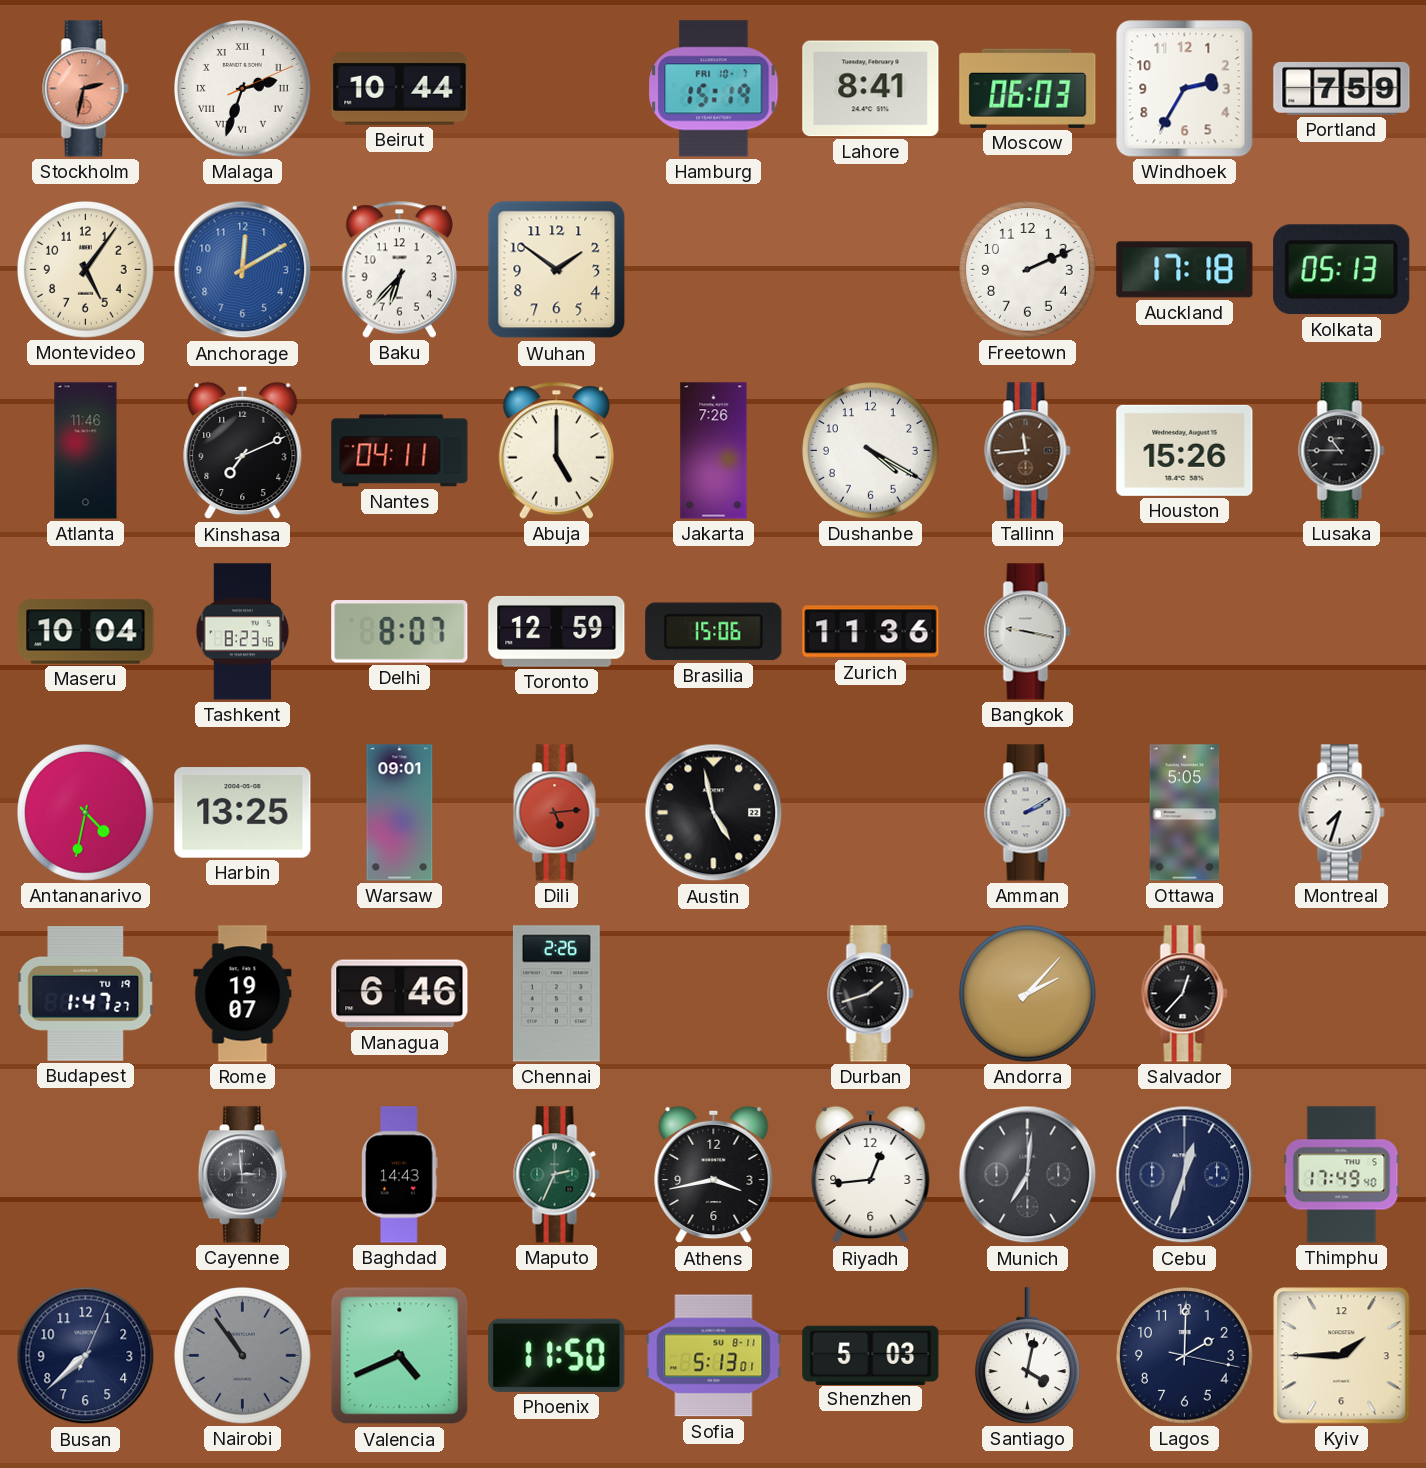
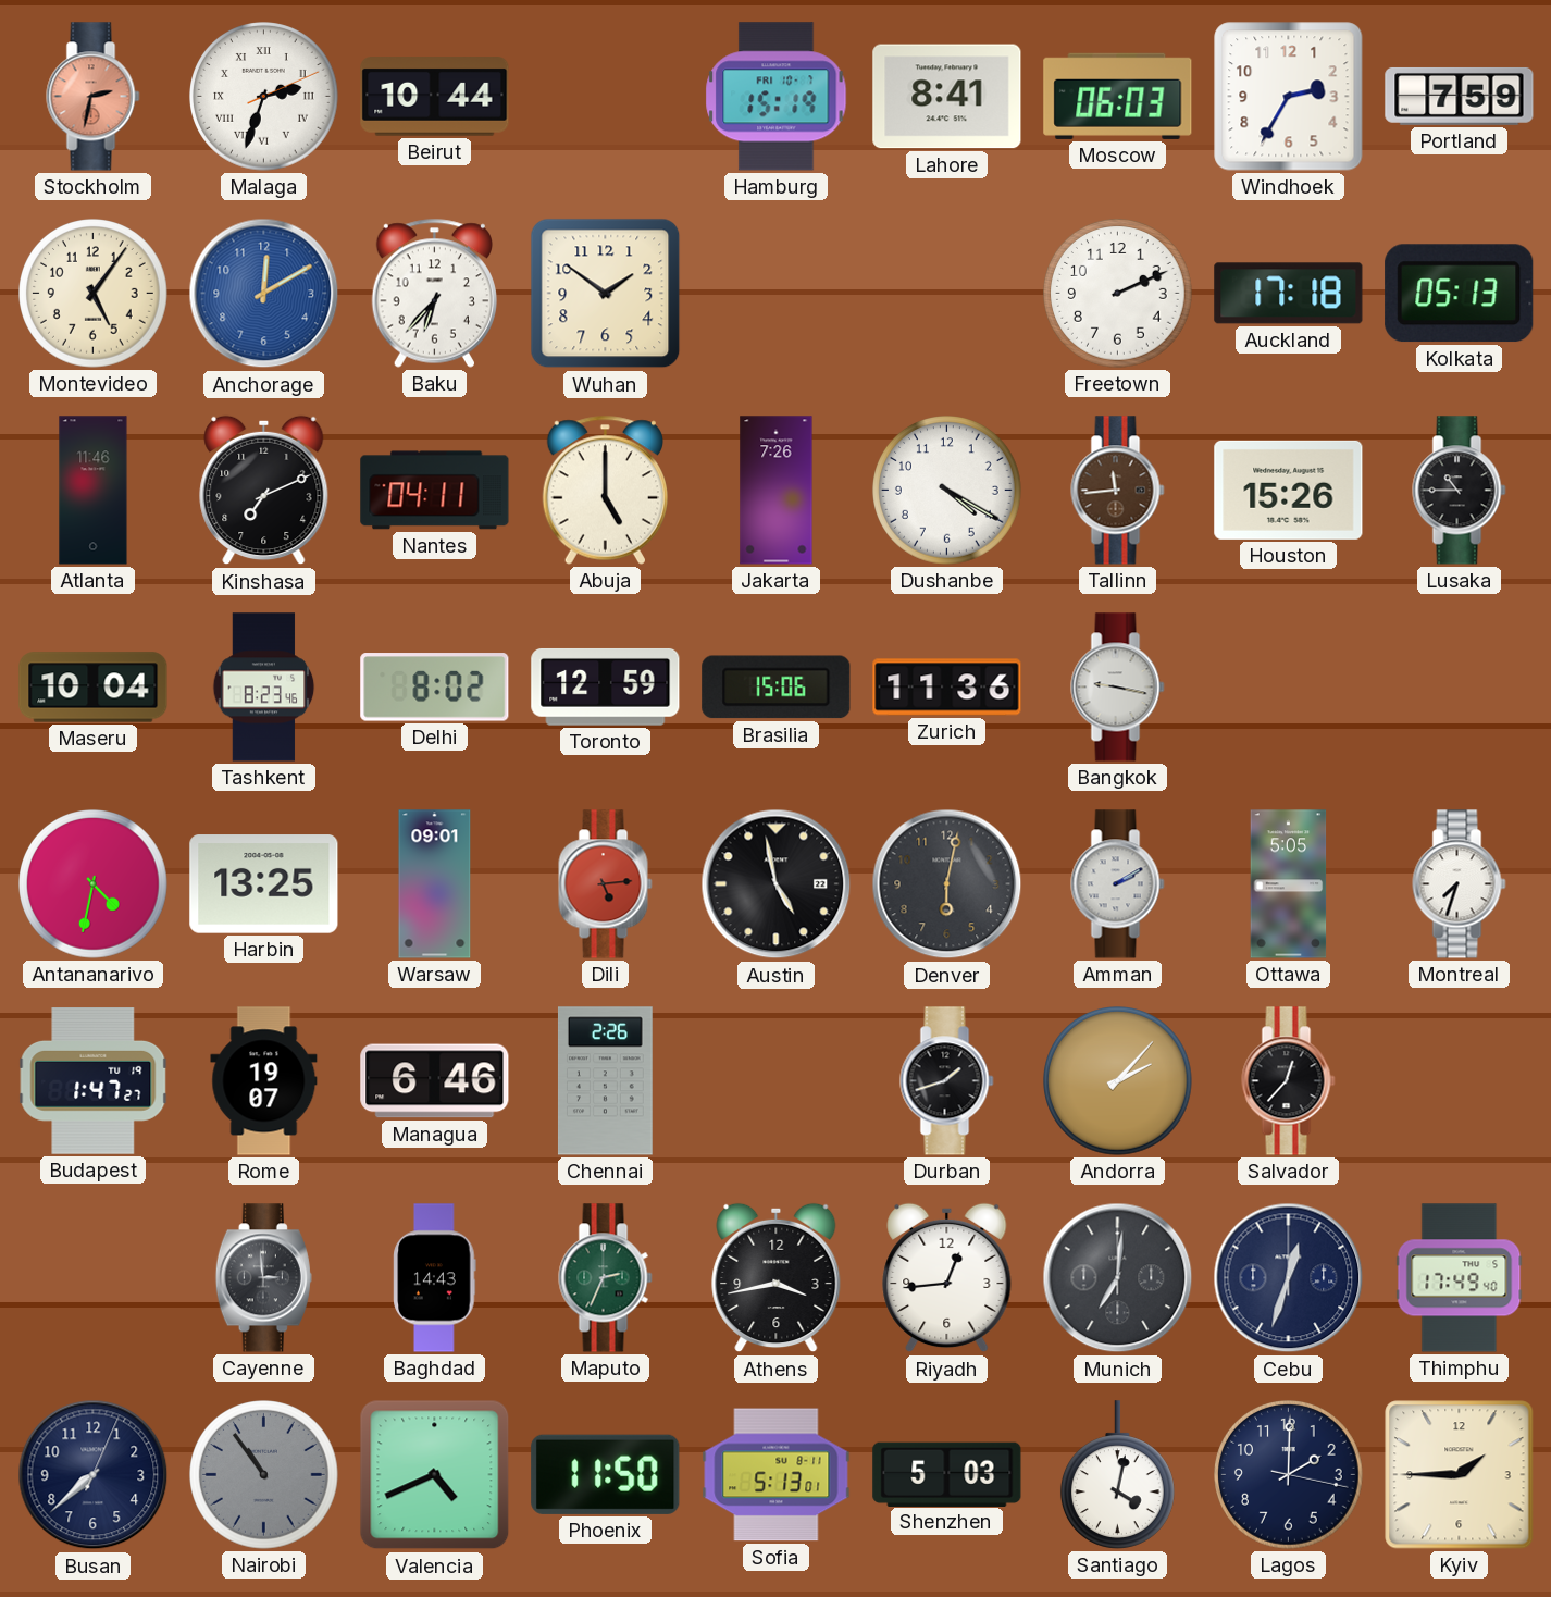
Delhi: 8:07 -> 8:02 (435, 688)
Denver: none -> 6:02 (947, 884)
